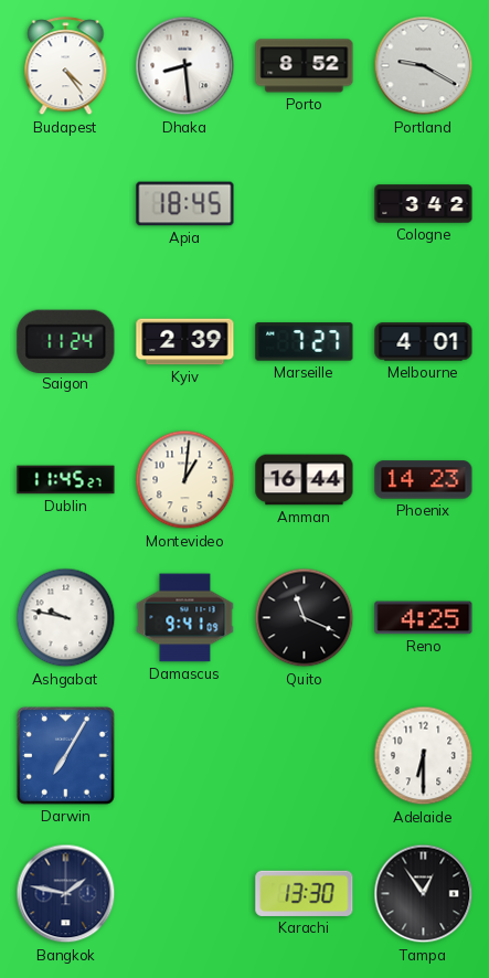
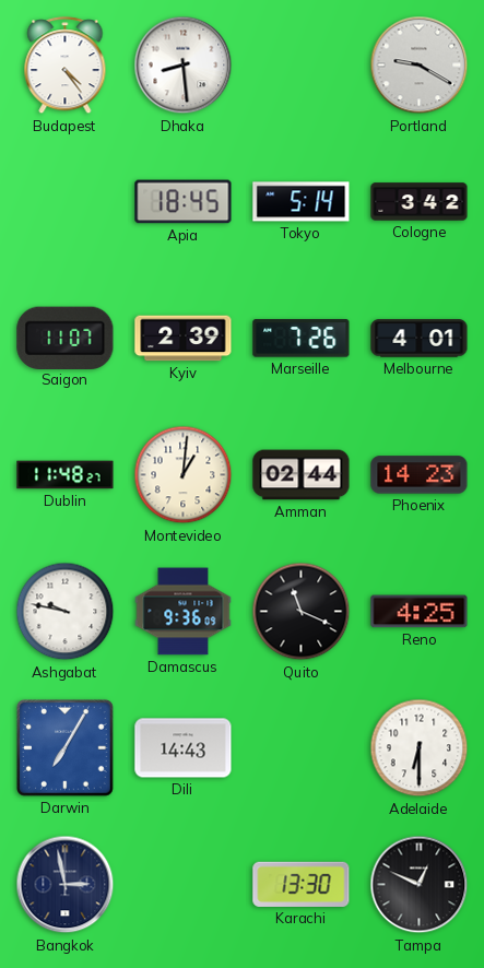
Porto: 8:52 -> none (305, 66)
Tokyo: none -> 5:14 (302, 202)
Saigon: 11:24 -> 11:07 (66, 338)
Marseille: 7:27 -> 7:26 (302, 339)
Dublin: 11:45 -> 11:48 (66, 475)
Amman: 16:44 -> 02:44 (302, 475)
Damascus: 9:41 -> 9:36 (184, 612)
Dili: none -> 14:43 (184, 748)
Bangkok: 1:47 -> 2:58 (66, 885)
Tampa: 12:54 -> 12:49 (420, 885)
